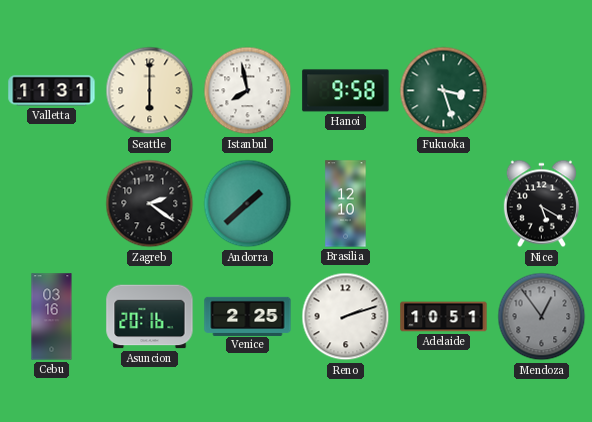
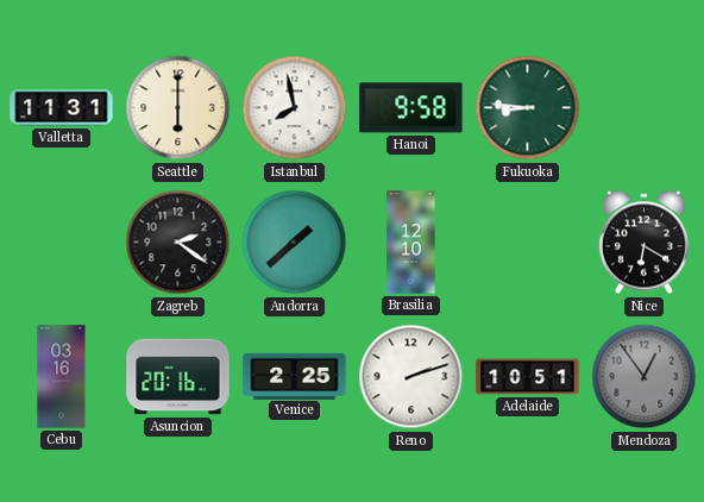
Fukuoka: 3:27 -> 8:46 (528, 108)
Nice: 5:20 -> 6:20 (643, 243)
